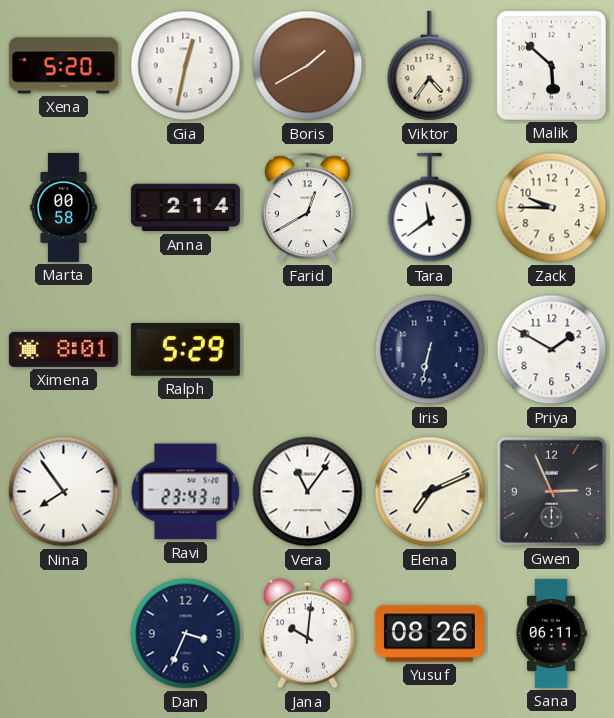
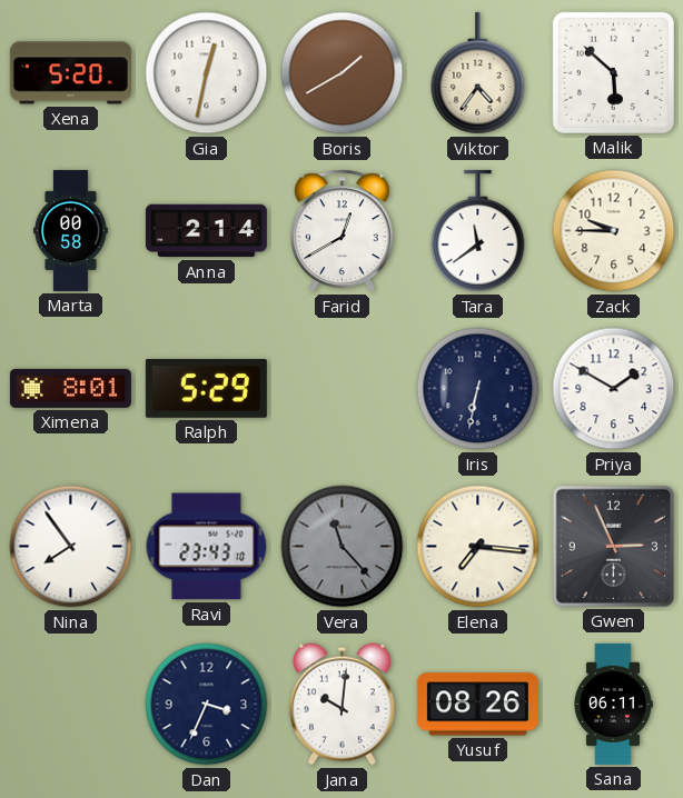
Vera: 11:06 -> 11:23 (343, 547)
Vera dial: white -> grey (343, 547)
Elena: 7:11 -> 7:16 (478, 547)
